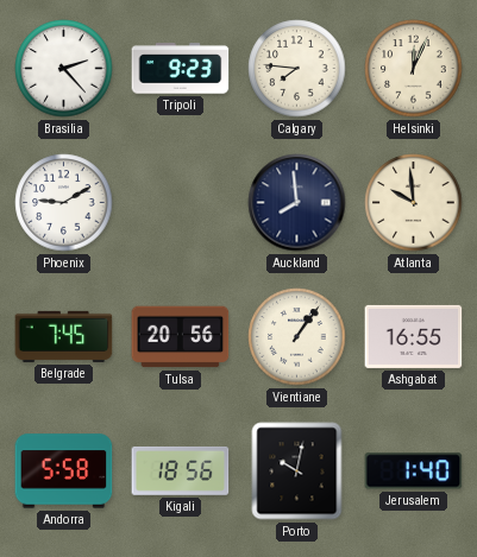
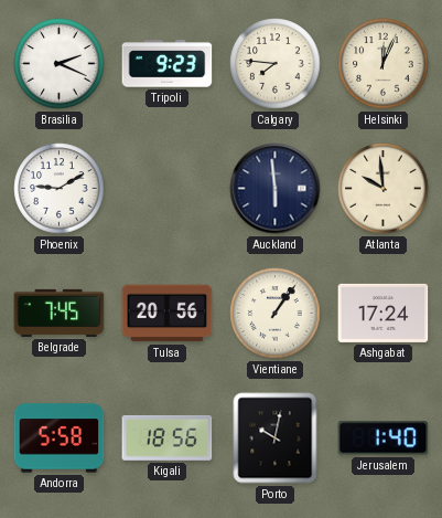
Brasilia: 2:23 -> 2:19 (60, 64)
Auckland: 7:59 -> 5:59 (276, 189)
Ashgabat: 16:55 -> 17:24 (384, 313)
